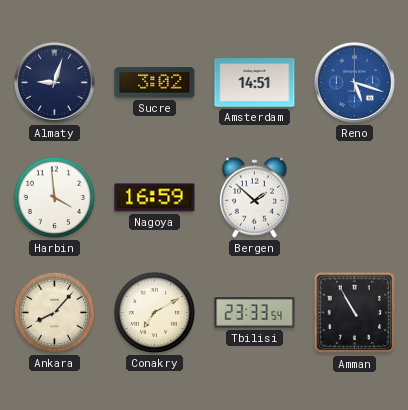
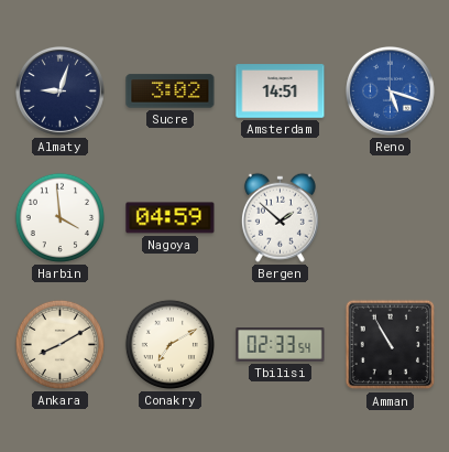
Nagoya: 16:59 -> 04:59 (171, 218)
Ankara: 8:07 -> 8:10 (59, 344)
Tbilisi: 23:33 -> 02:33 (281, 345)
